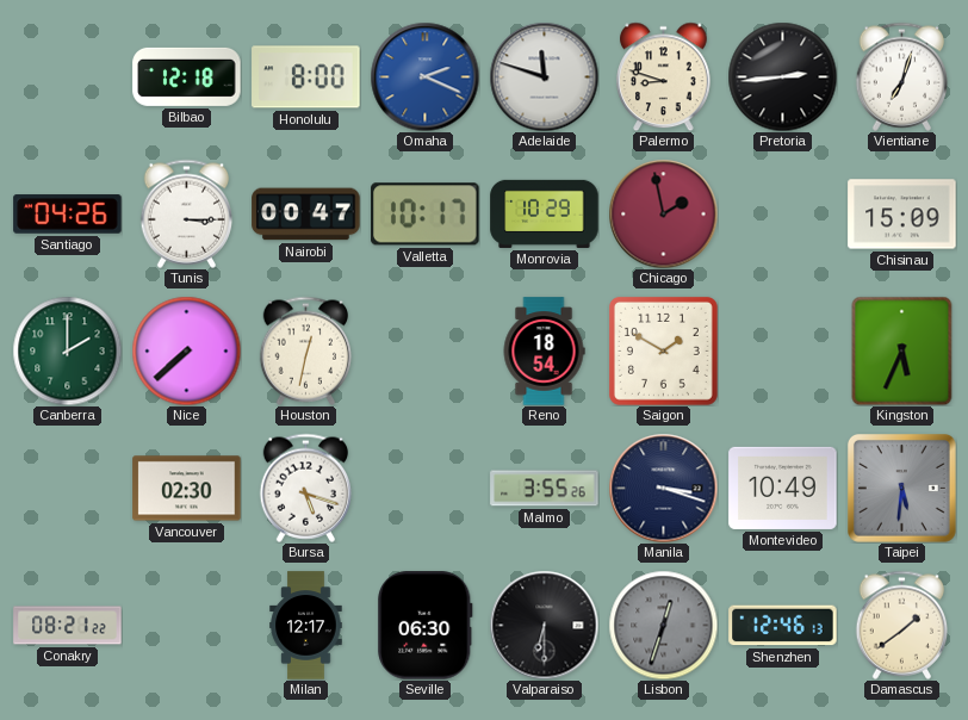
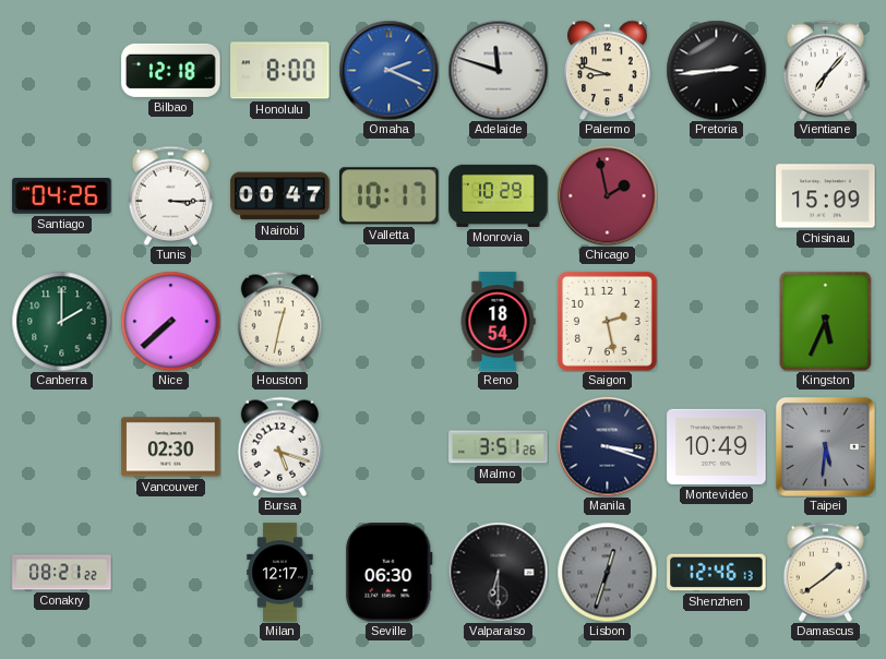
Vientiane: 7:03 -> 7:07 (826, 70)
Saigon: 1:50 -> 2:28 (607, 321)
Malmo: 3:55 -> 3:51 (499, 447)
